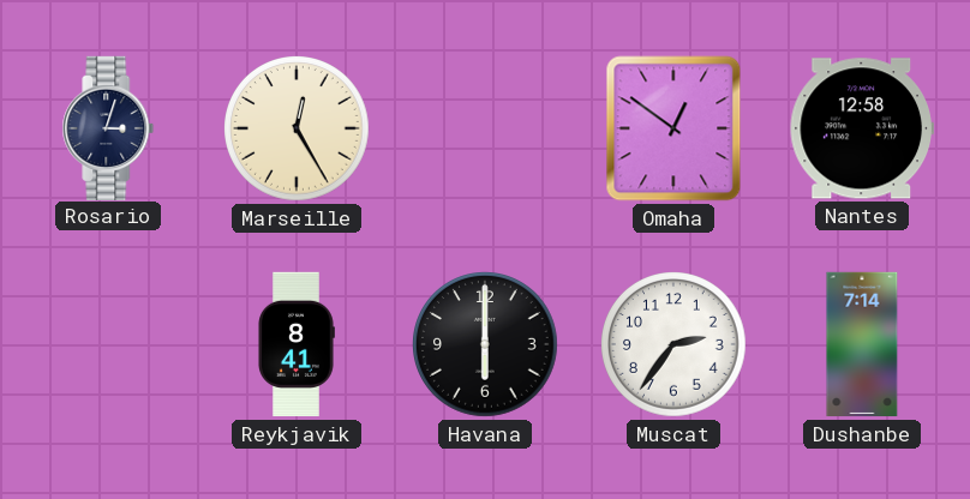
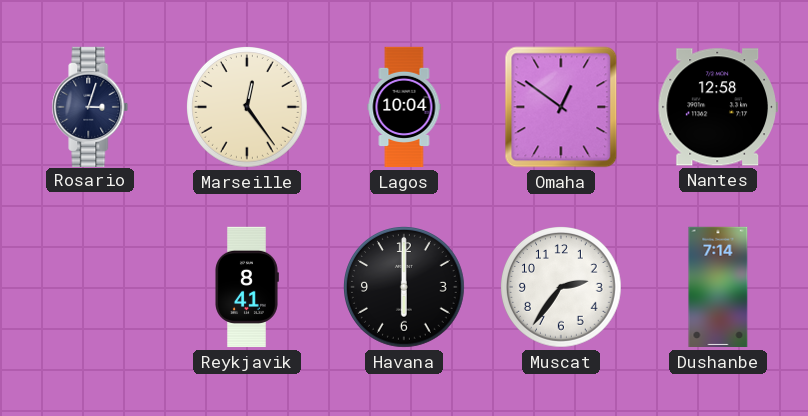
Marseille: 12:25 -> 12:24 (247, 107)
Lagos: none -> 10:04 (404, 107)
